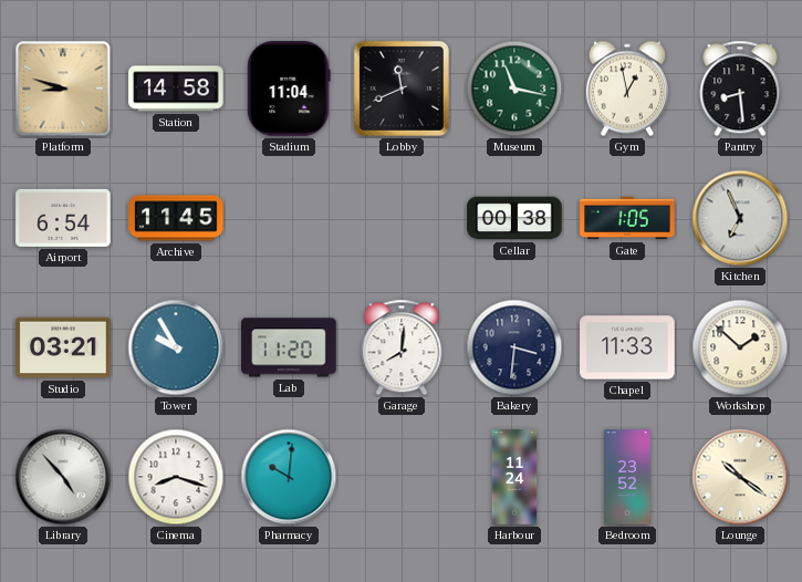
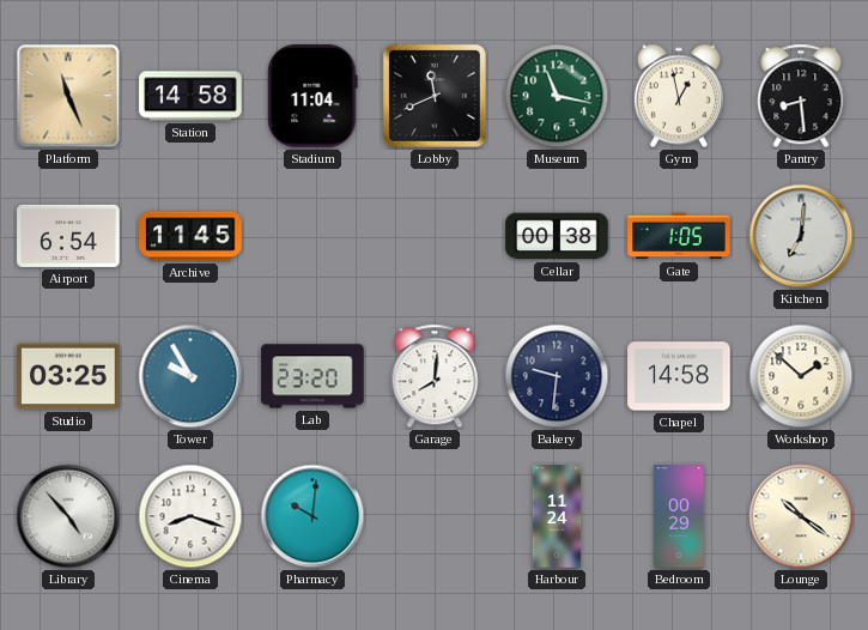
Platform: 8:48 -> 11:26 (68, 96)
Kitchen: 6:56 -> 7:01 (801, 236)
Studio: 03:21 -> 03:25 (68, 376)
Lab: 11:20 -> 23:20 (312, 376)
Bakery: 3:31 -> 9:31 (557, 376)
Chapel: 11:33 -> 14:58 (679, 376)
Bedroom: 23:52 -> 00:29 (679, 516)
